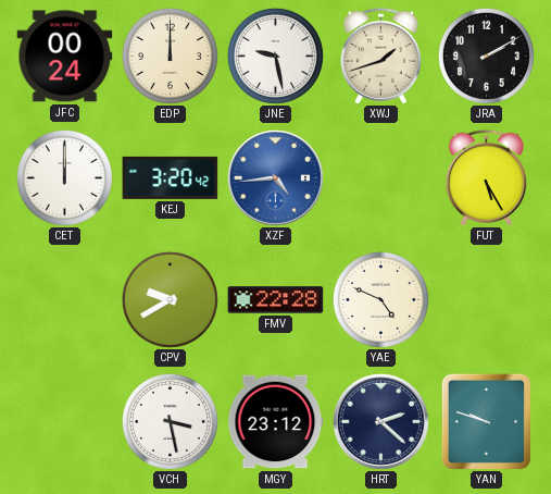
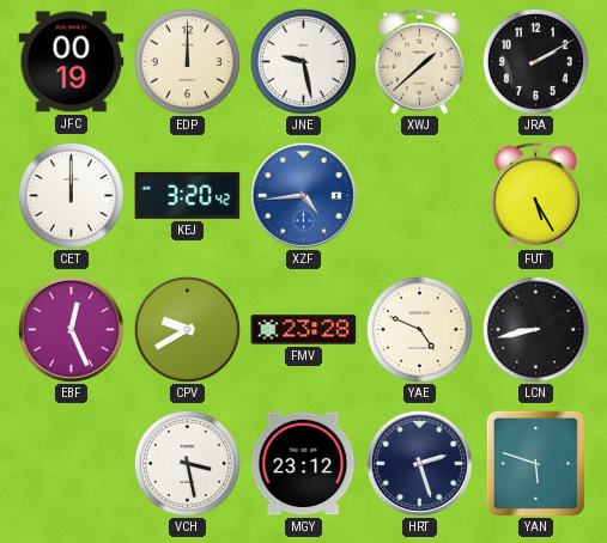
JFC: 00:24 -> 00:19 (72, 62)
XWJ: 1:42 -> 1:38 (420, 62)
EBF: none -> 12:26 (71, 329)
FMV: 22:28 -> 23:28 (304, 330)
LCN: none -> 8:43 (535, 329)
HRT: 2:22 -> 2:27 (419, 463)
YAN: 9:48 -> 5:48 (535, 463)
